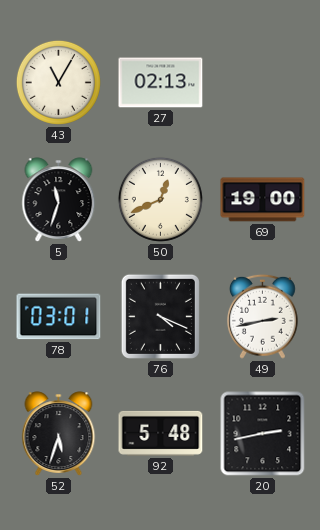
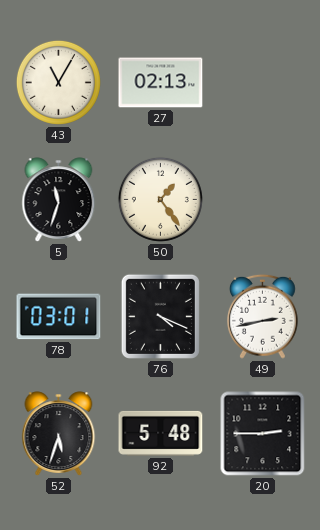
50: 12:41 -> 1:24 (160, 199)
69: 19:00 -> none (263, 200)
20: 2:43 -> 2:45 (263, 434)
